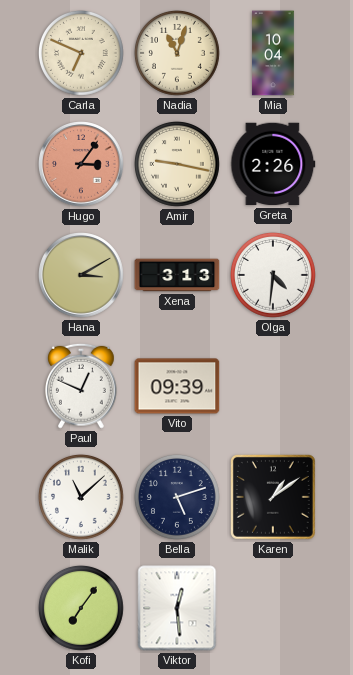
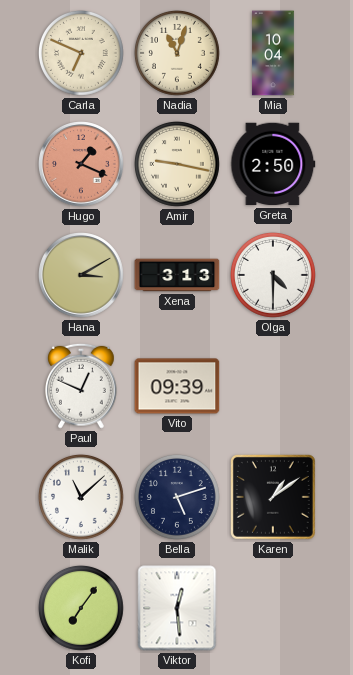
Hugo: 3:06 -> 1:19 (81, 164)
Greta: 2:26 -> 2:50 (273, 164)
Olga: 4:31 -> 4:30 (274, 276)
